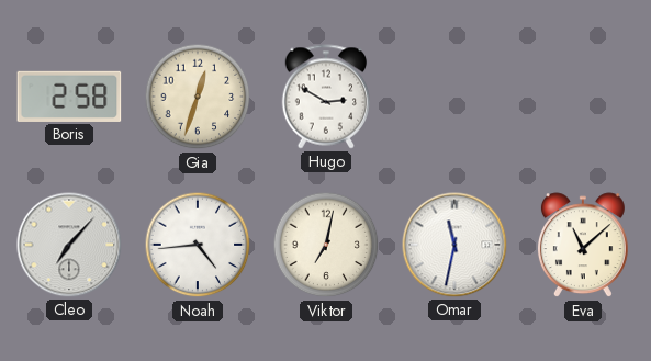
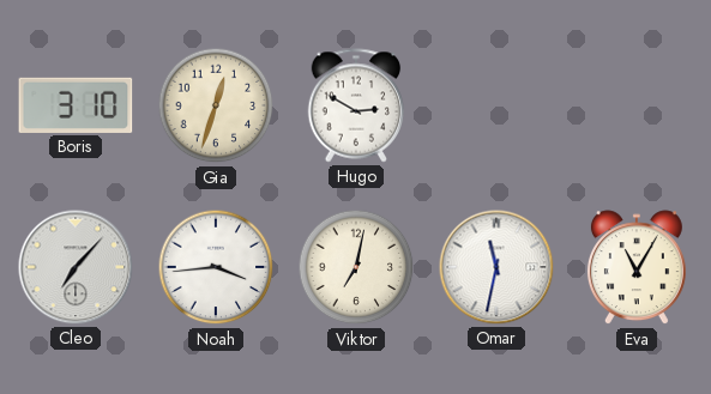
Boris: 2:58 -> 3:10 (76, 105)
Noah: 4:44 -> 3:44 (216, 267)
Eva: 11:08 -> 11:05 (637, 268)
